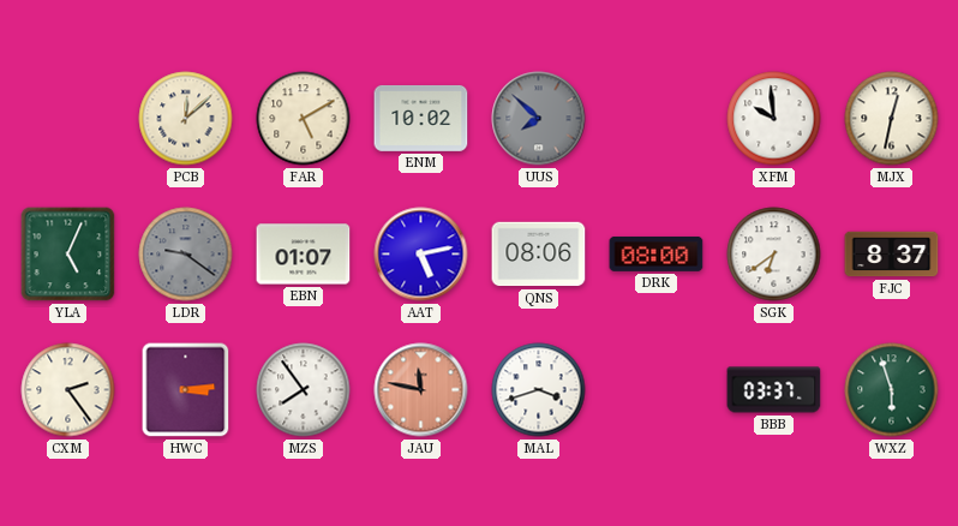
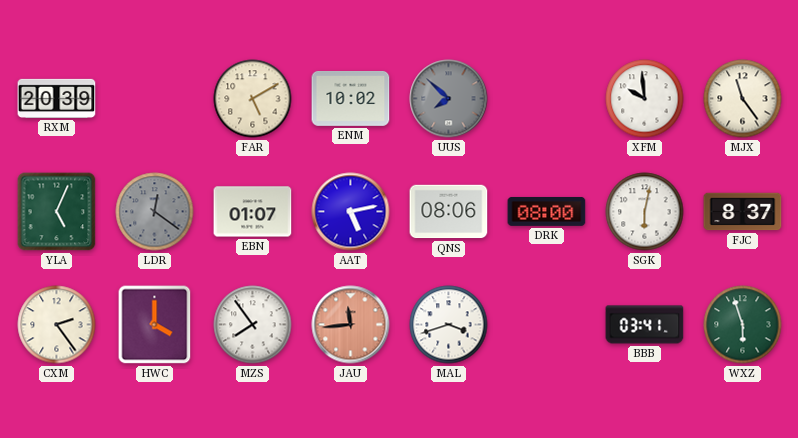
RXM: none -> 20:39 (57, 98)
PCB: 12:08 -> none (186, 119)
MJX: 12:32 -> 11:24 (743, 99)
LDR: 9:21 -> 12:21 (155, 212)
SGK: 6:39 -> 6:02 (645, 212)
HWC: 3:14 -> 4:00 (155, 325)
JAU: 11:47 -> 11:44 (351, 325)
BBB: 03:37 -> 03:41 (645, 325)
